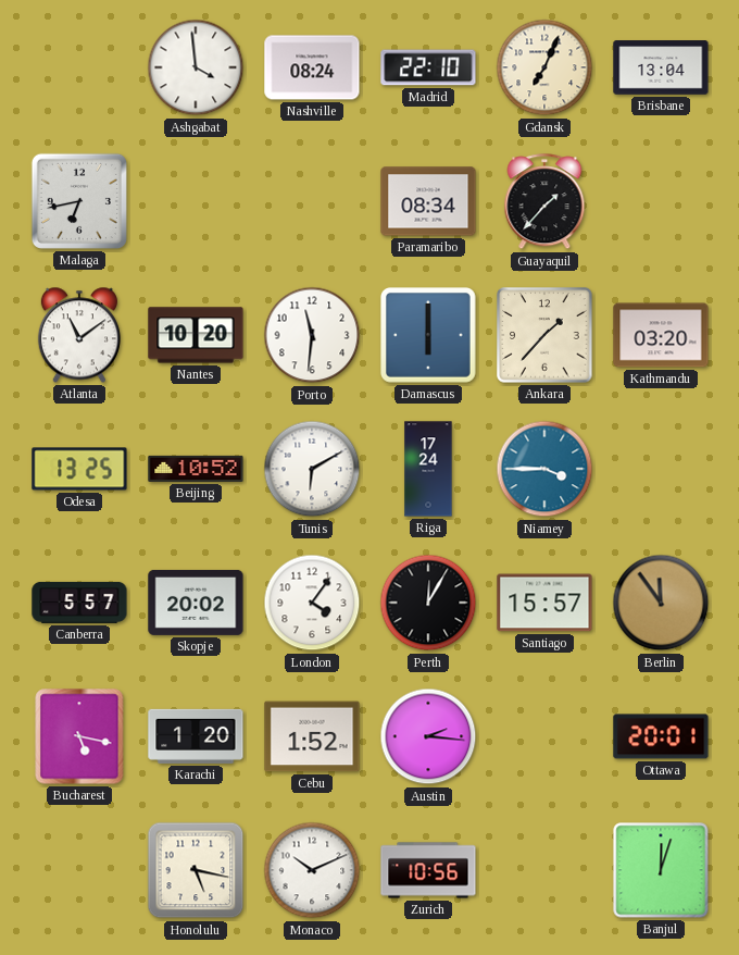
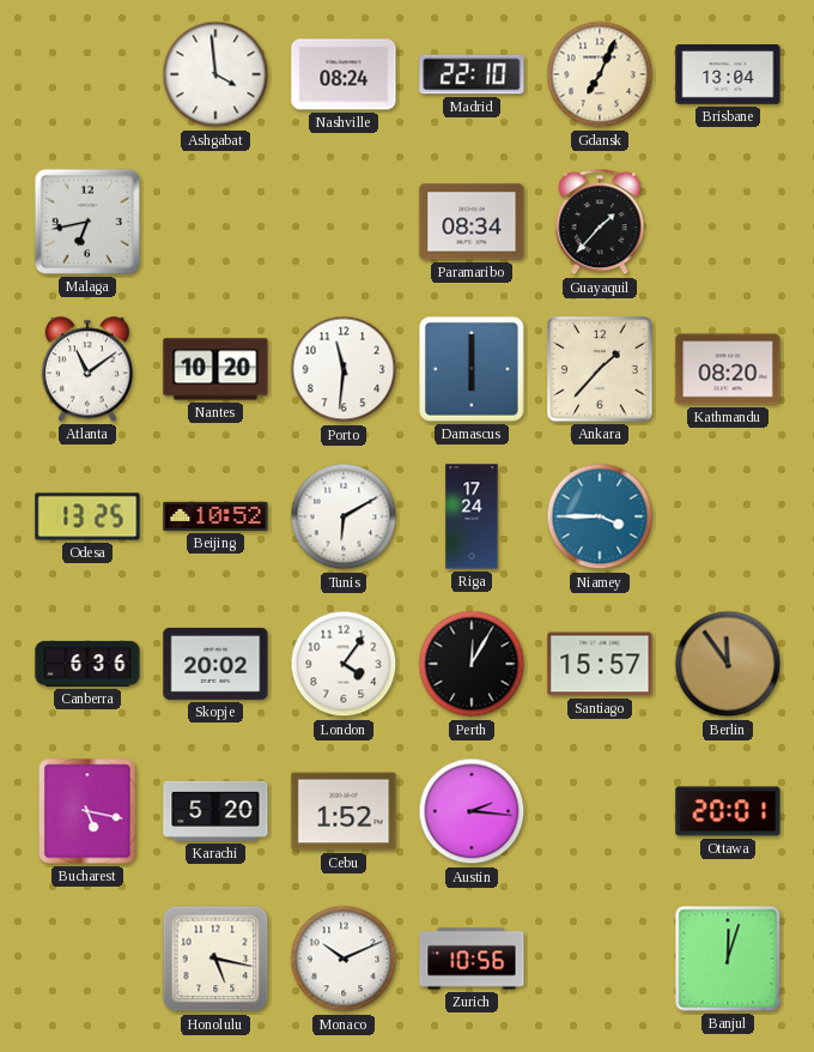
Kathmandu: 03:20 -> 08:20 (728, 369)
Canberra: 5:57 -> 6:36 (87, 664)
Karachi: 1:20 -> 5:20 (215, 811)
